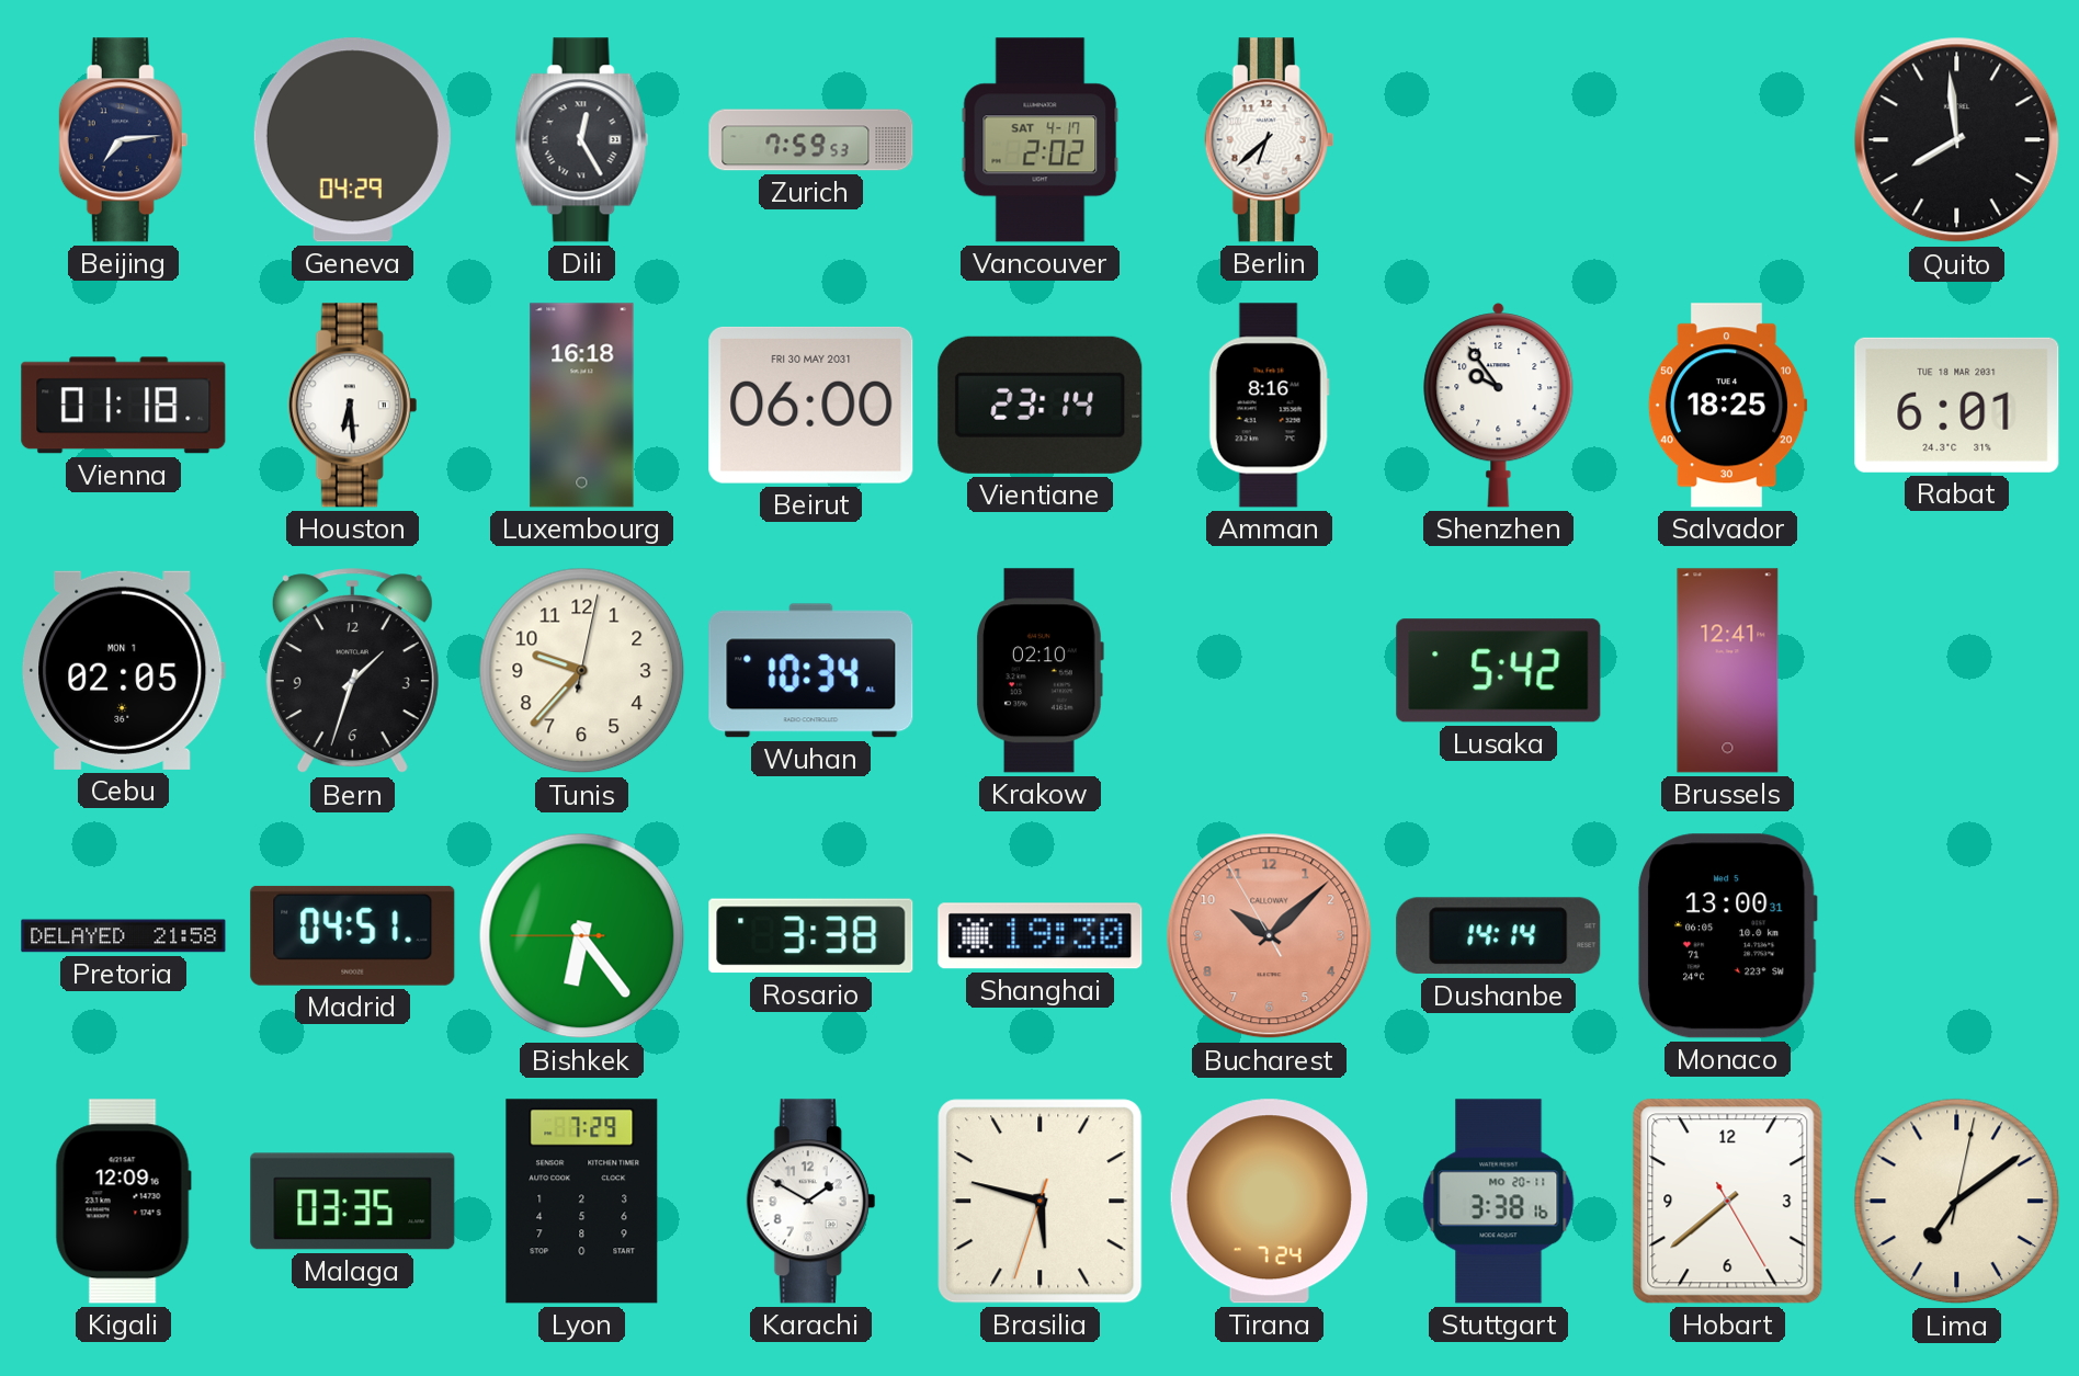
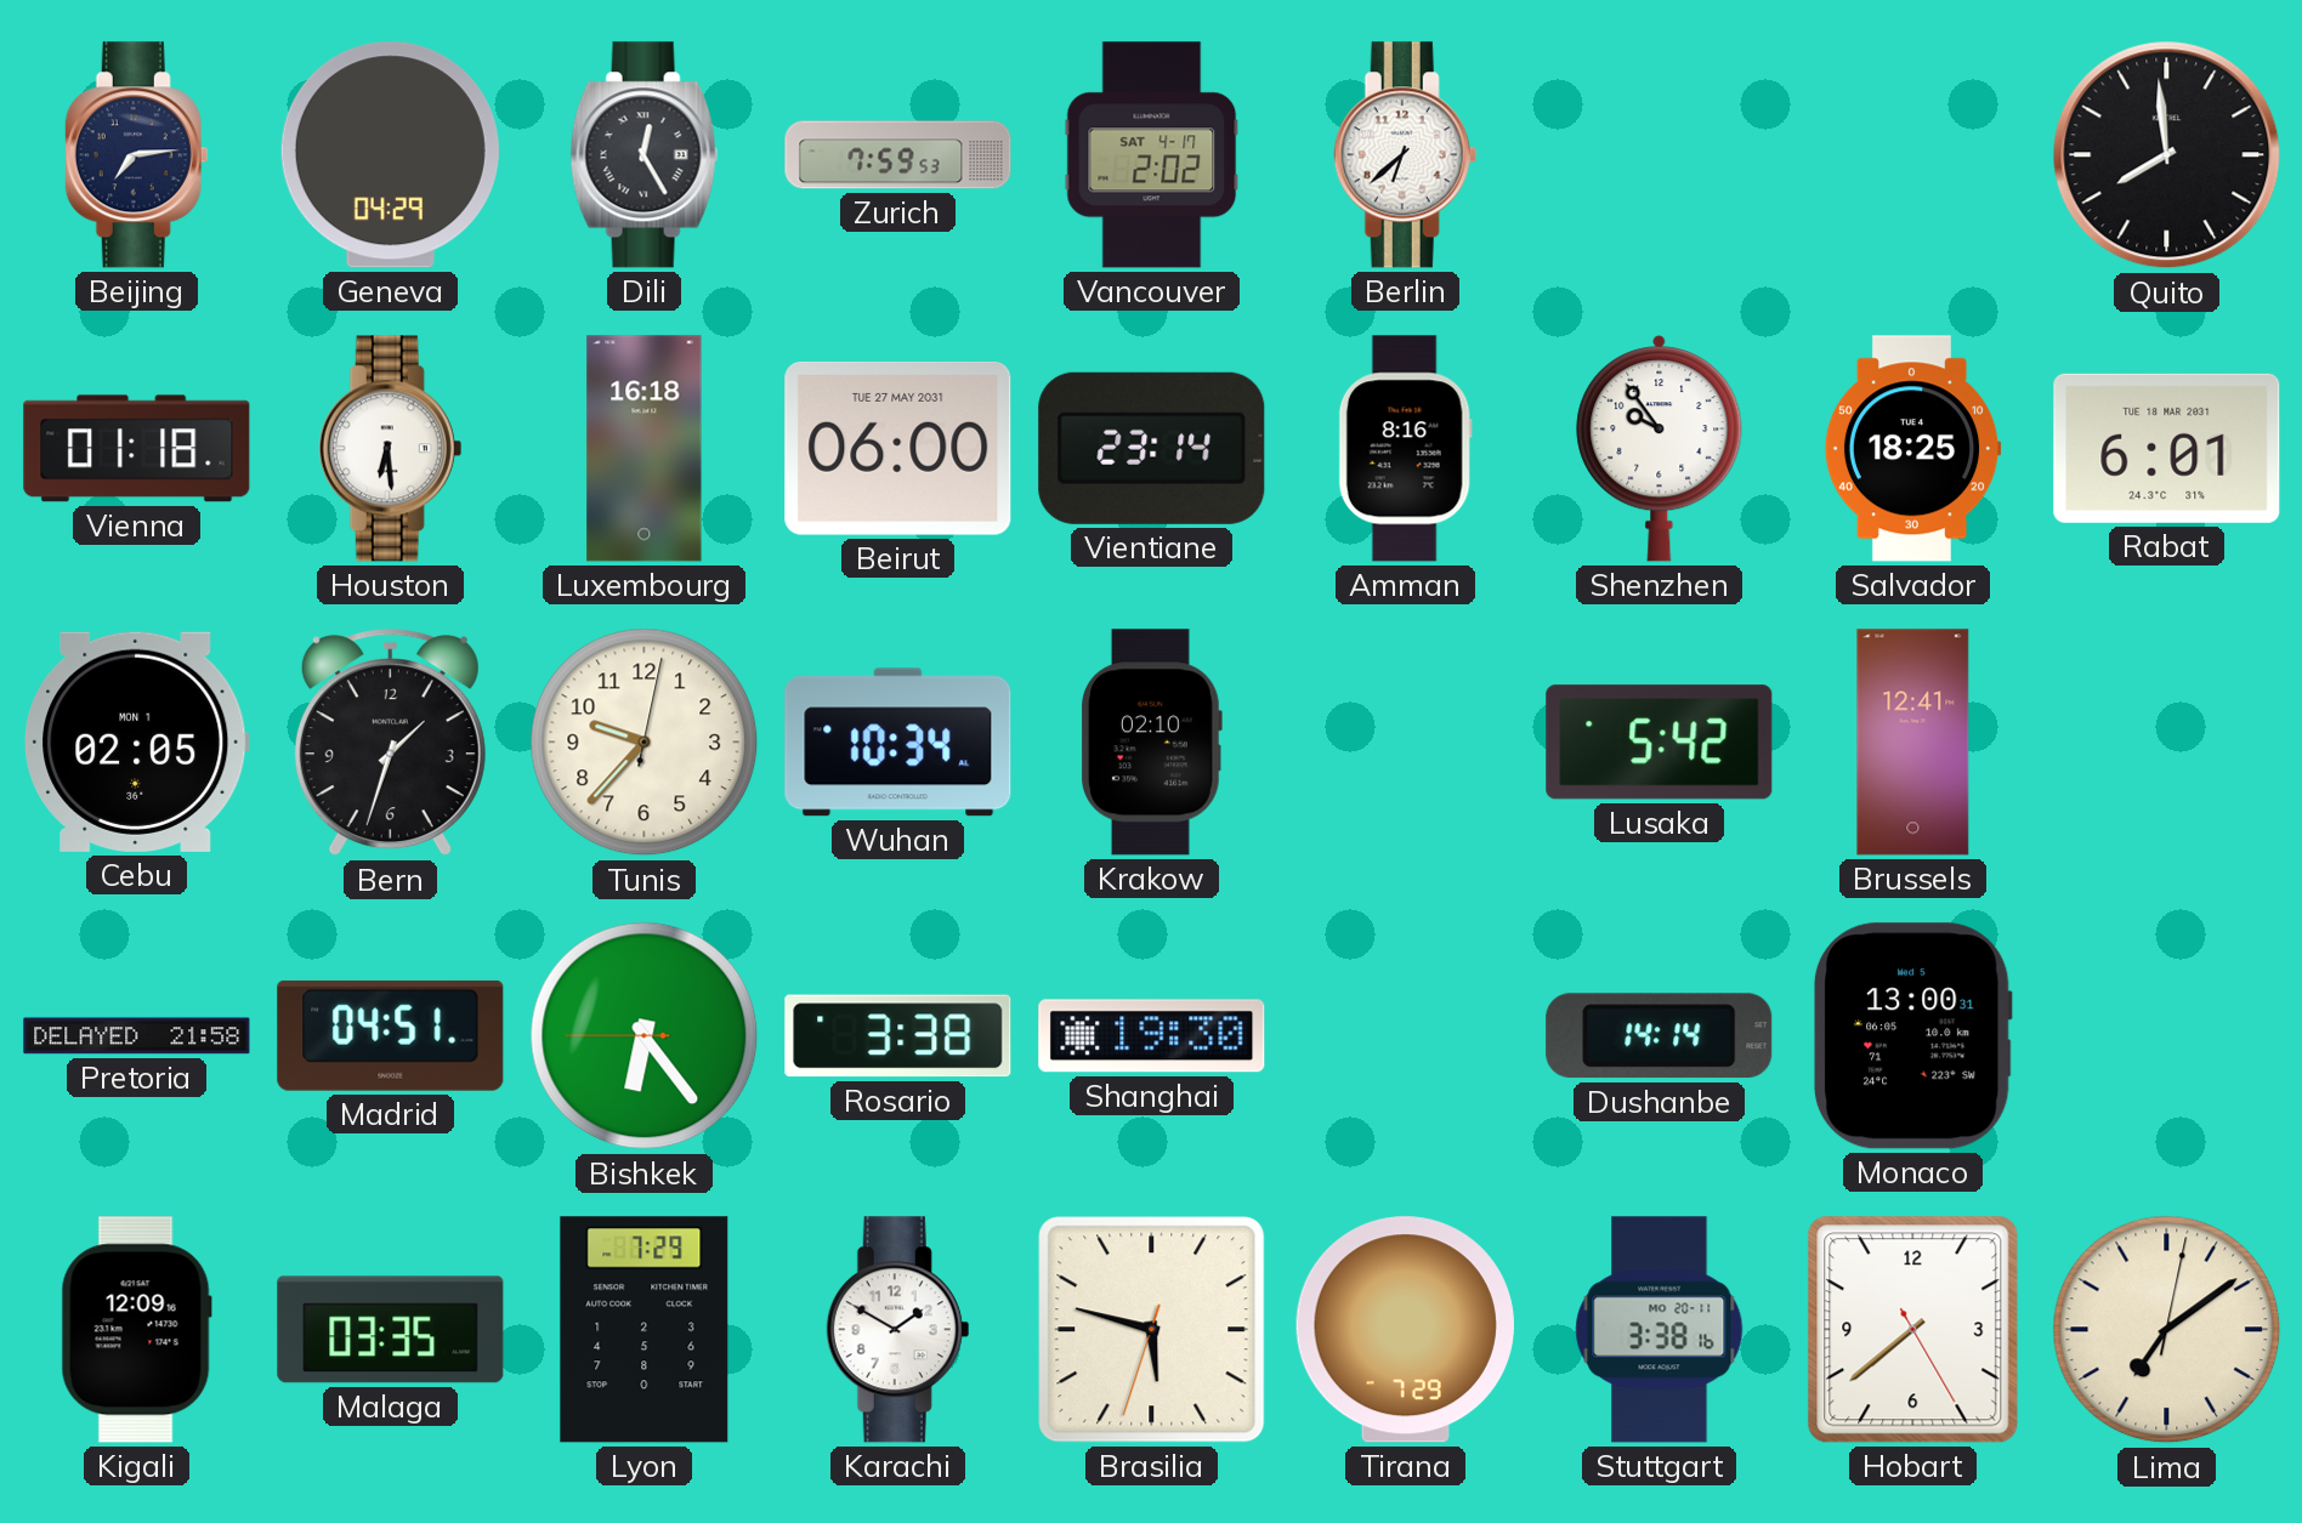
Beirut date: FRI 30 MAY 2031 -> TUE 27 MAY 2031 (898, 448)
Bucharest: 10:07 -> none (1270, 936)
Tirana: 7:24 -> 7:29 (1405, 1330)
